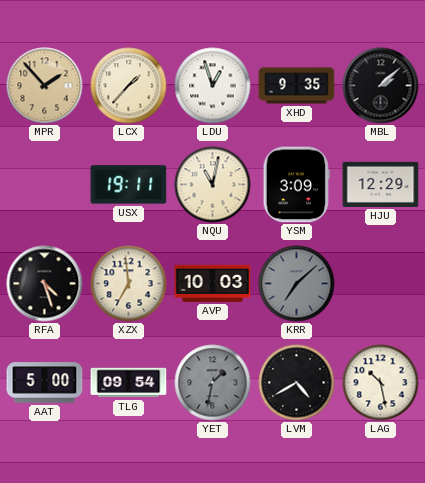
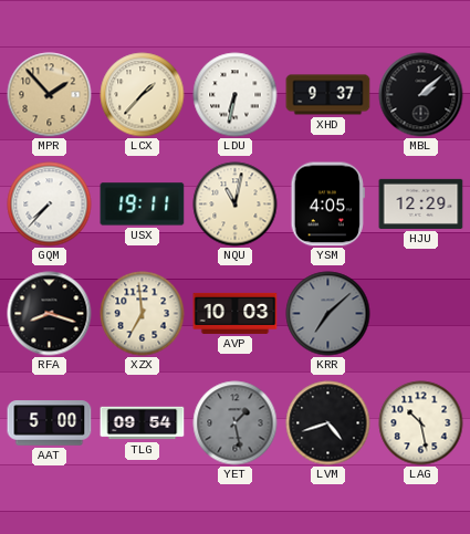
LDU: 12:57 -> 6:32 (236, 95)
XHD: 9:35 -> 9:37 (328, 95)
GQM: none -> 7:37 (50, 205)
YSM: 3:09 -> 4:05 (327, 205)
RFA: 4:27 -> 8:18 (50, 314)
YET: 1:32 -> 1:28 (236, 423)
LVM: 4:40 -> 4:42 (328, 423)
